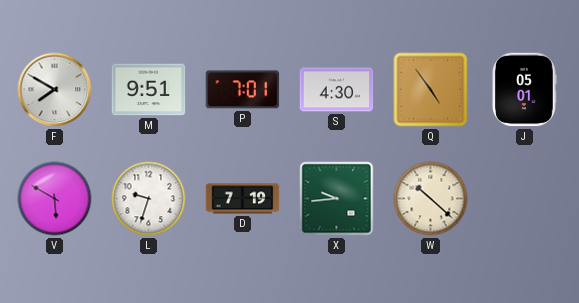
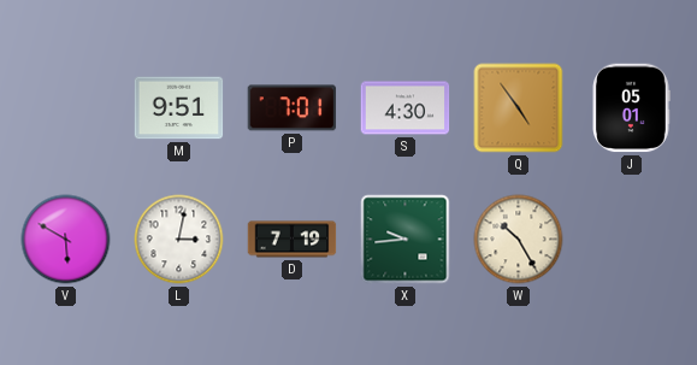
F: 7:50 -> none (55, 90)
L: 9:33 -> 3:02 (179, 240)
W: 10:22 -> 10:25 (519, 240)
